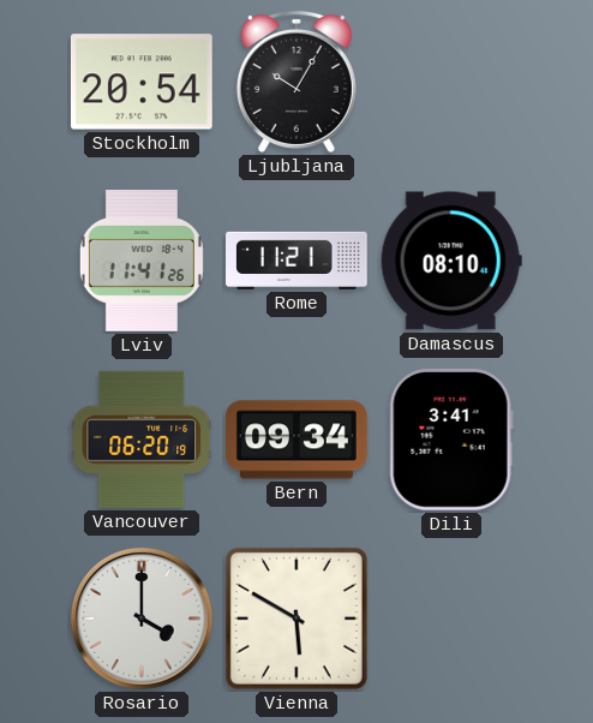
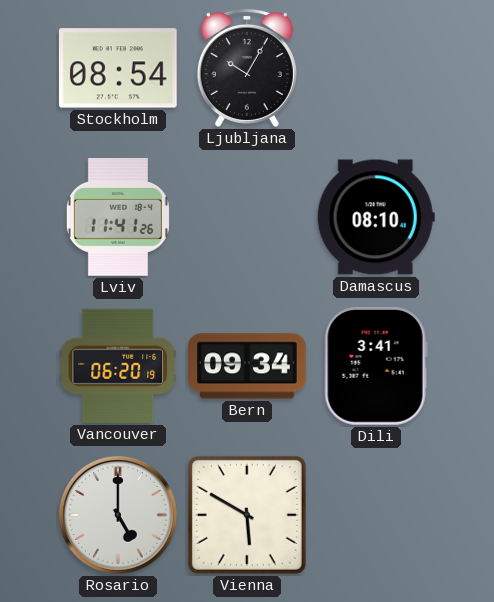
Stockholm: 20:54 -> 08:54 (118, 68)
Rome: 11:21 -> none (296, 261)
Rosario: 4:00 -> 5:00 (119, 516)
